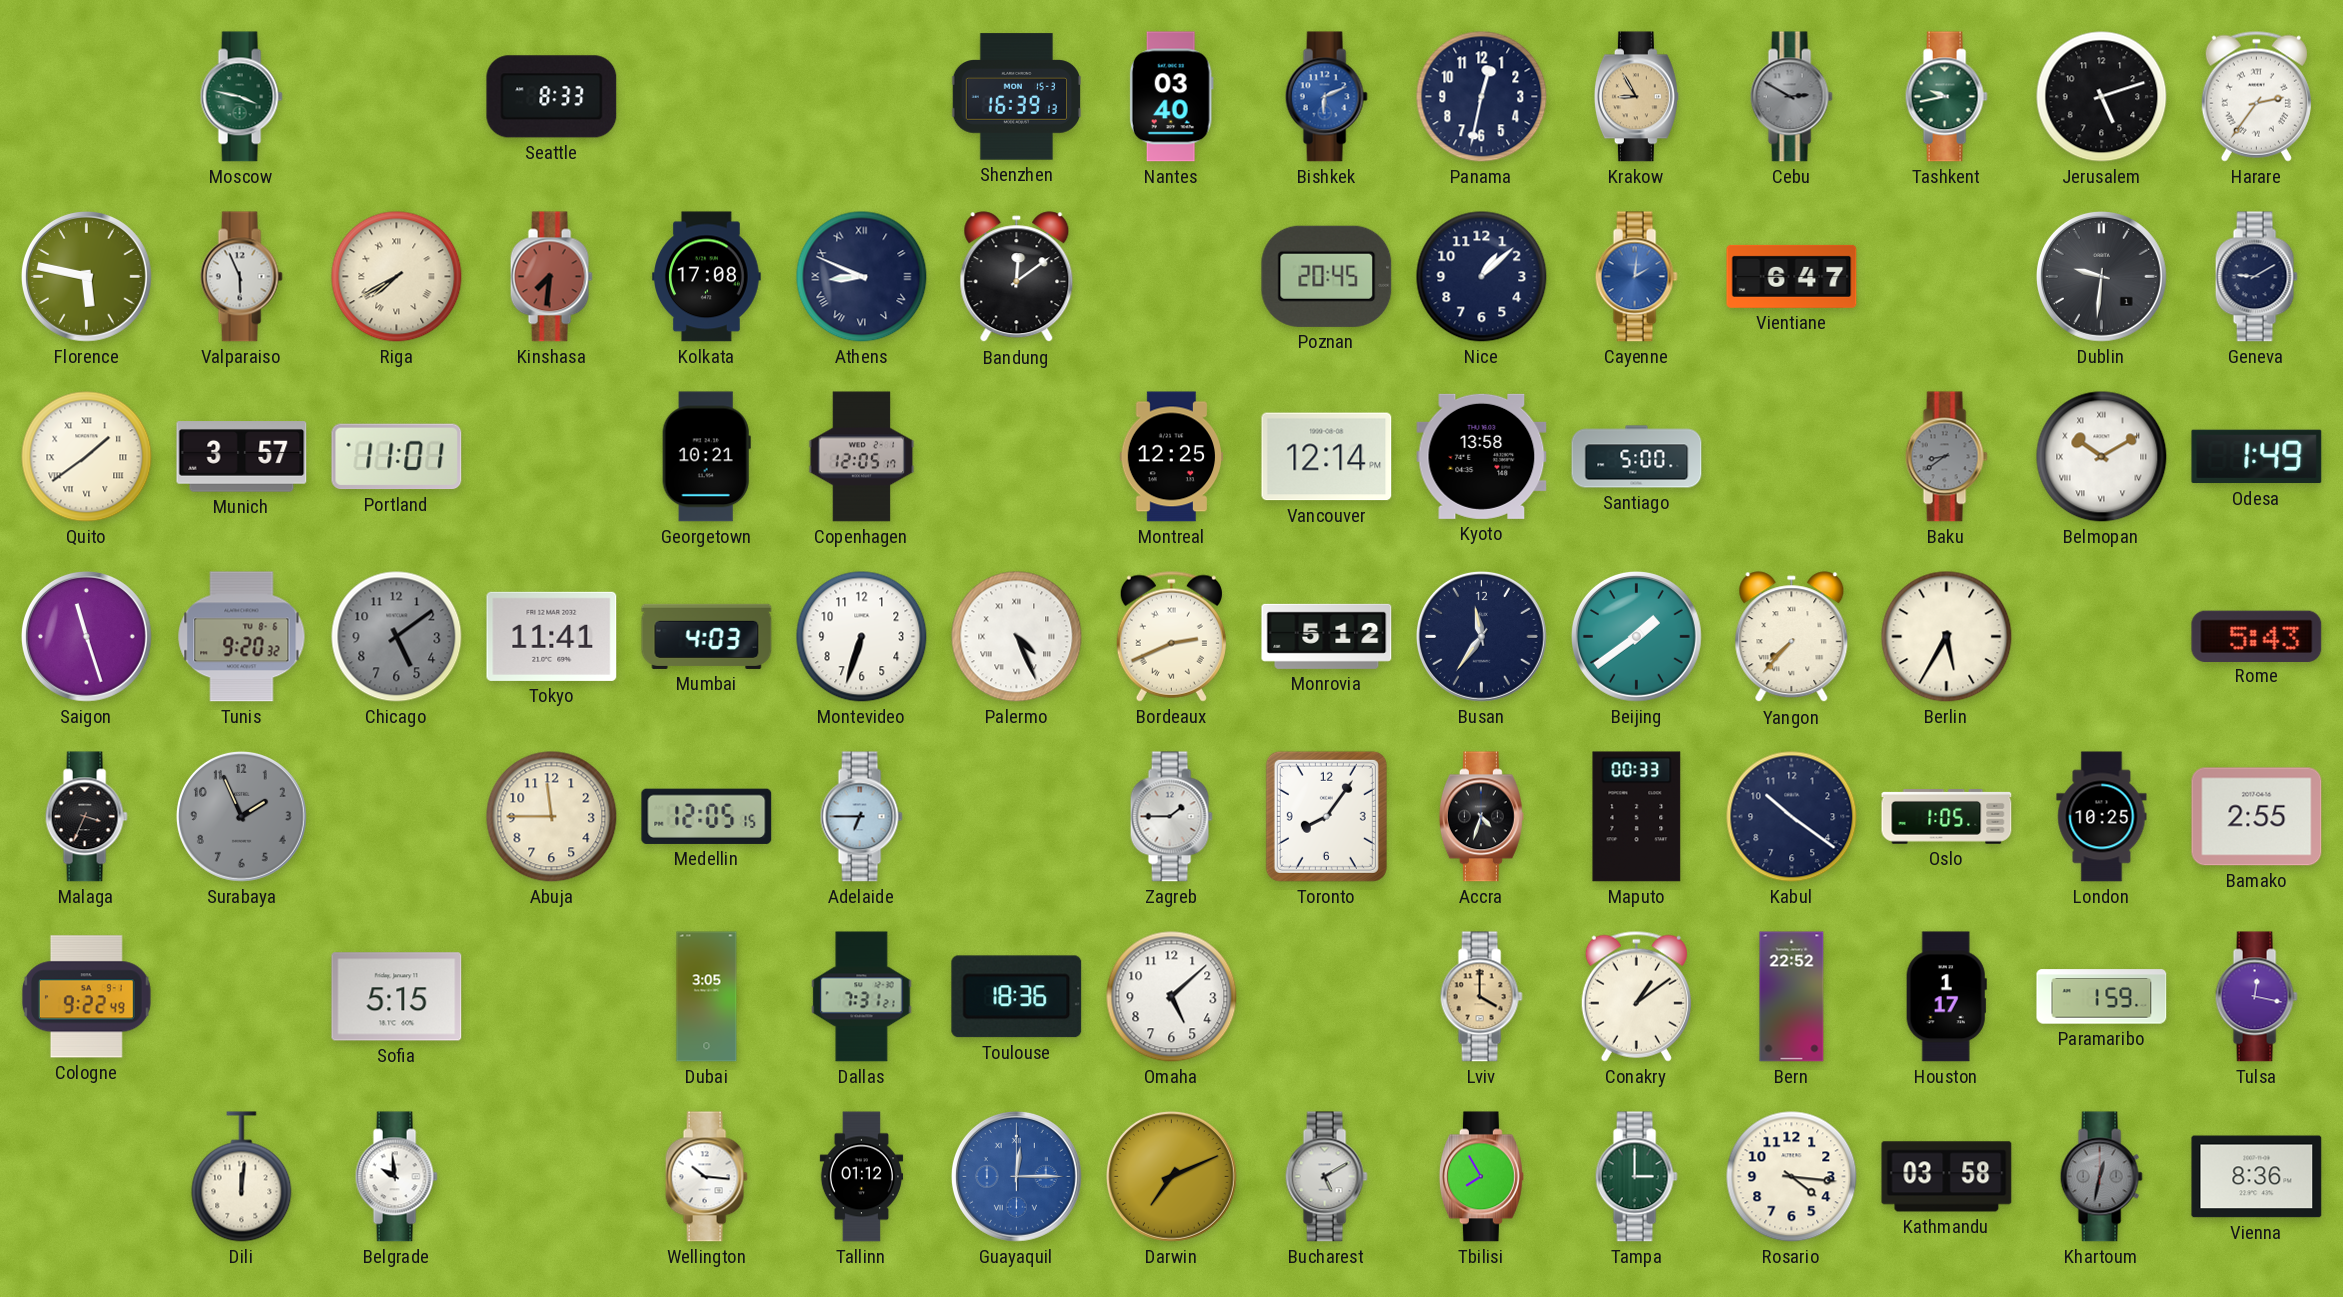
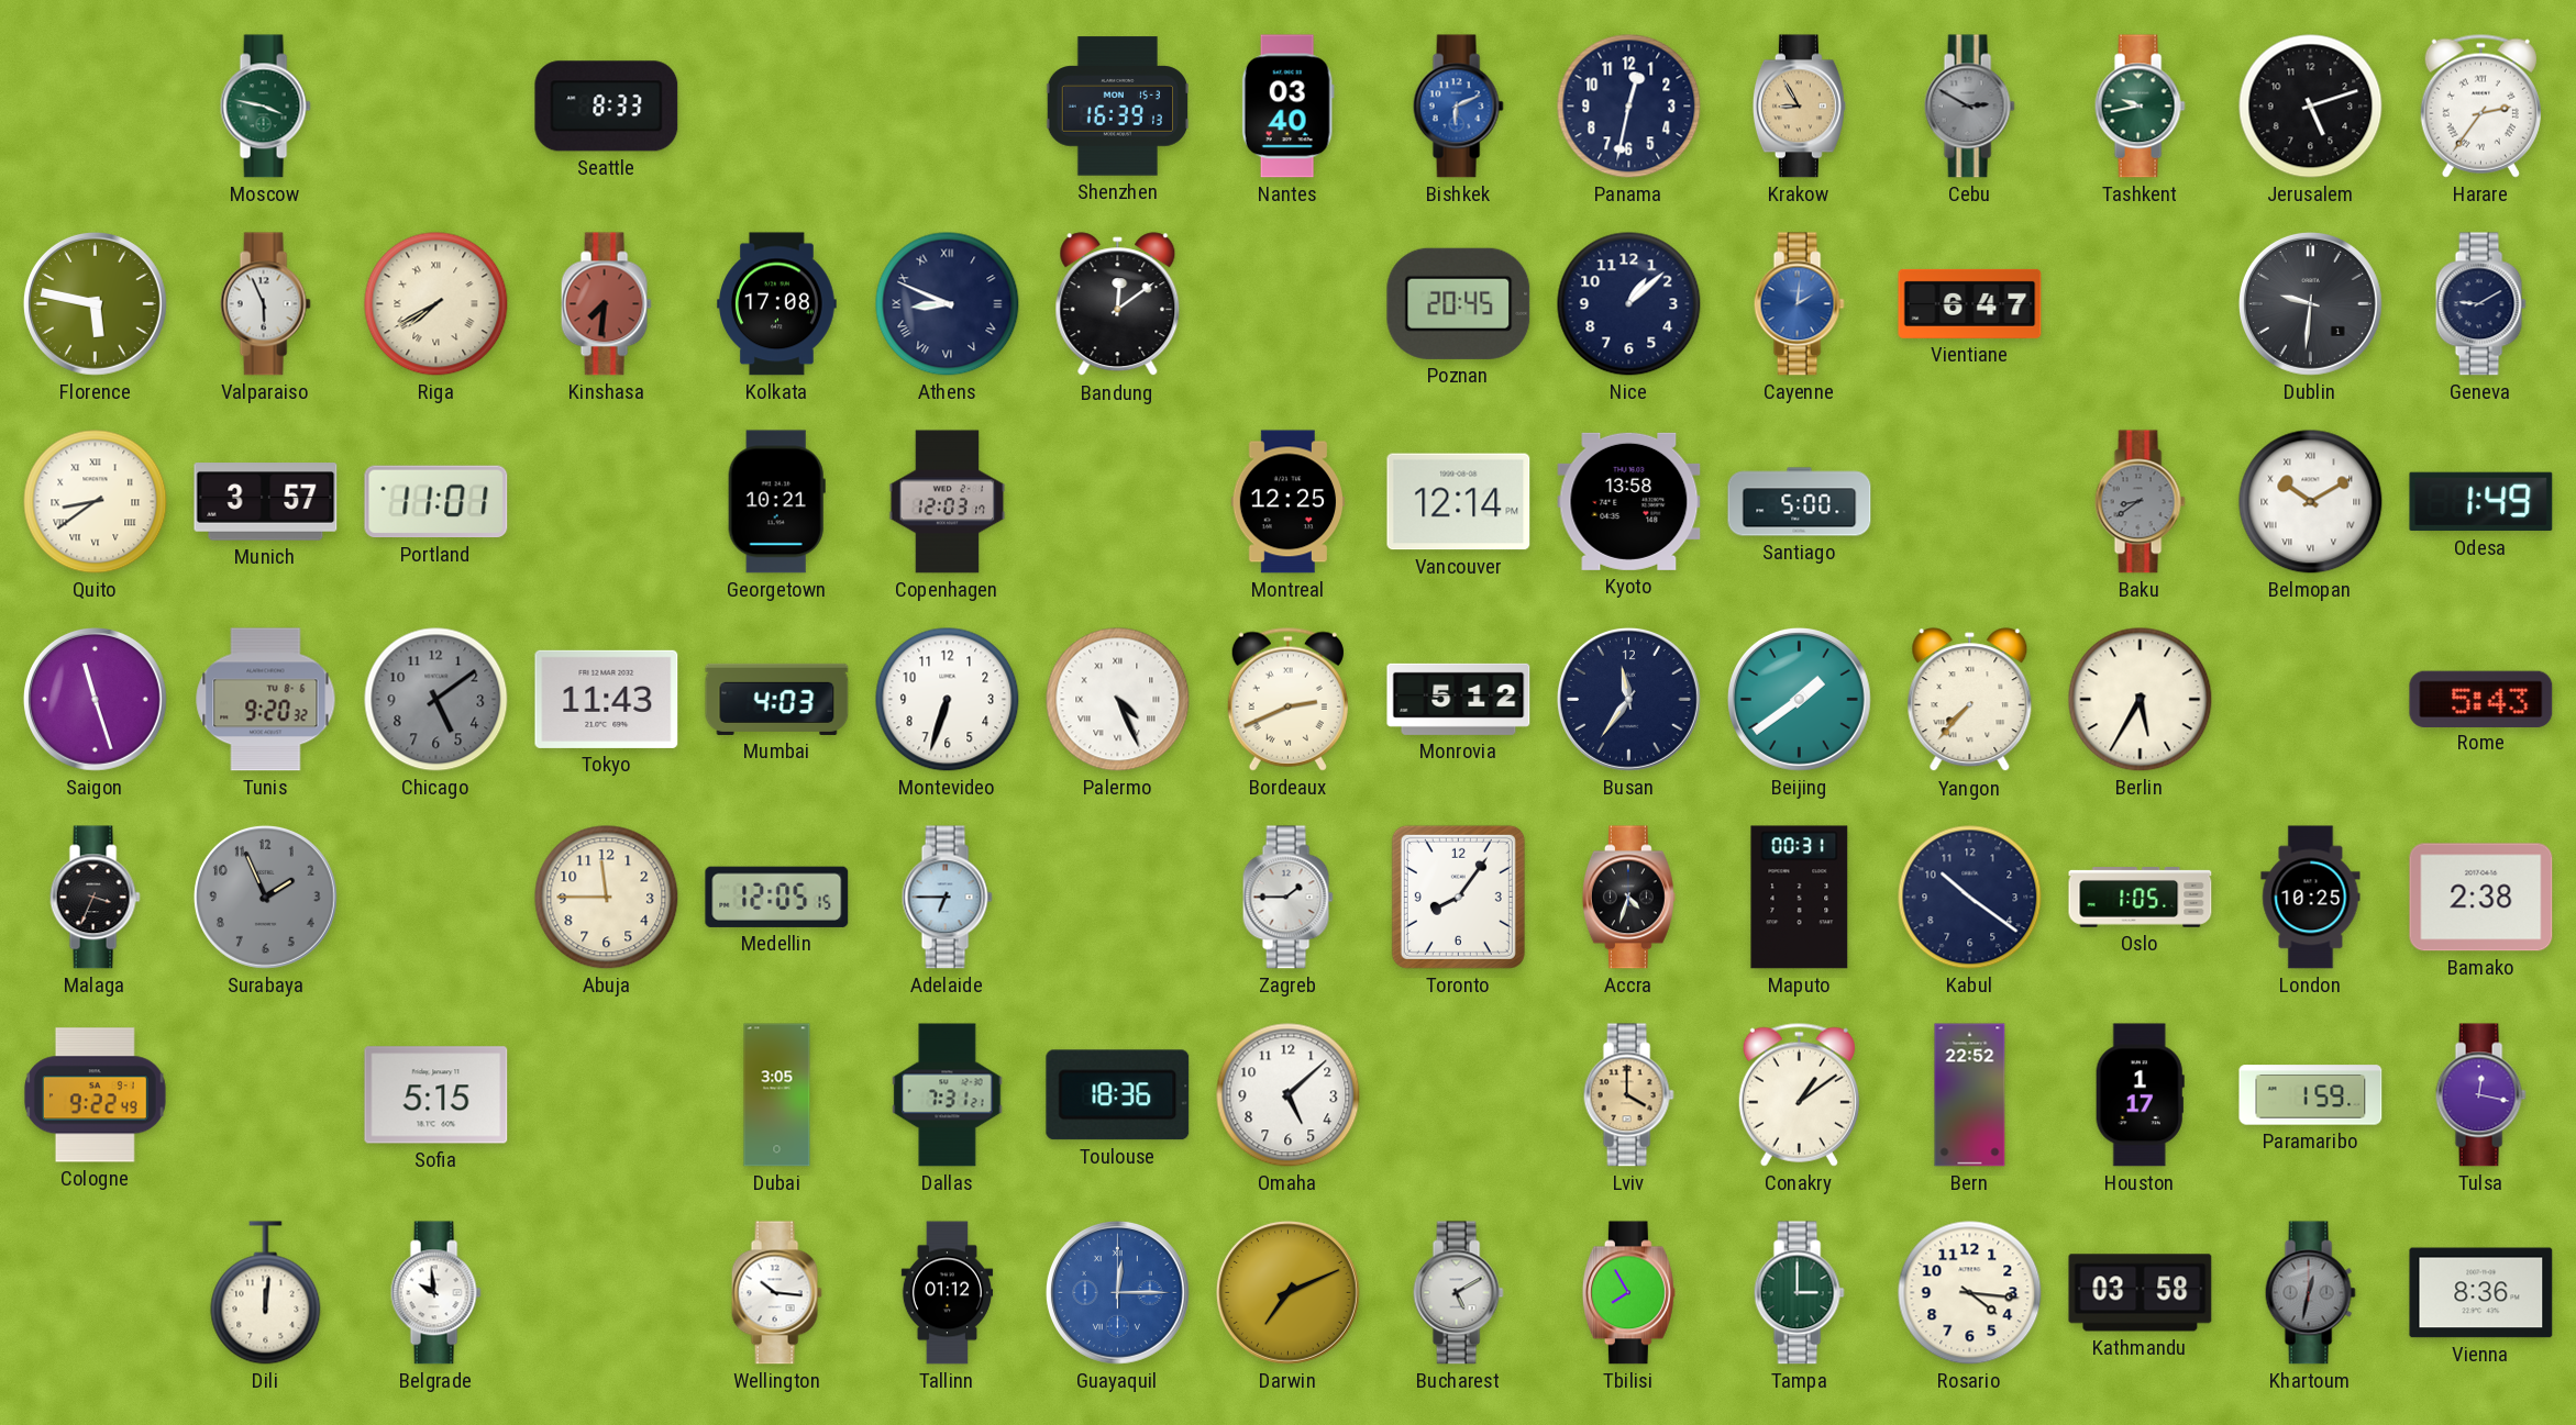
Quito: 1:39 -> 8:39 (96, 502)
Copenhagen: 12:05 -> 12:03 (948, 502)
Tokyo: 11:41 -> 11:43 (607, 699)
Maputo: 00:33 -> 00:31 (1800, 898)
Bamako: 2:55 -> 2:38 (2481, 898)
